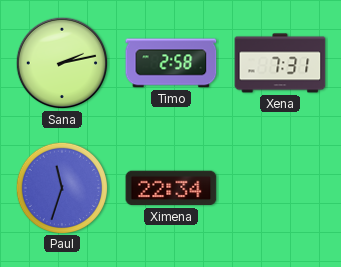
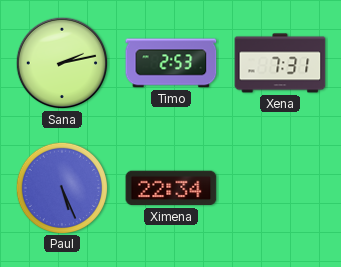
Timo: 2:58 -> 2:53 (171, 63)
Paul: 11:33 -> 5:26 (61, 187)
